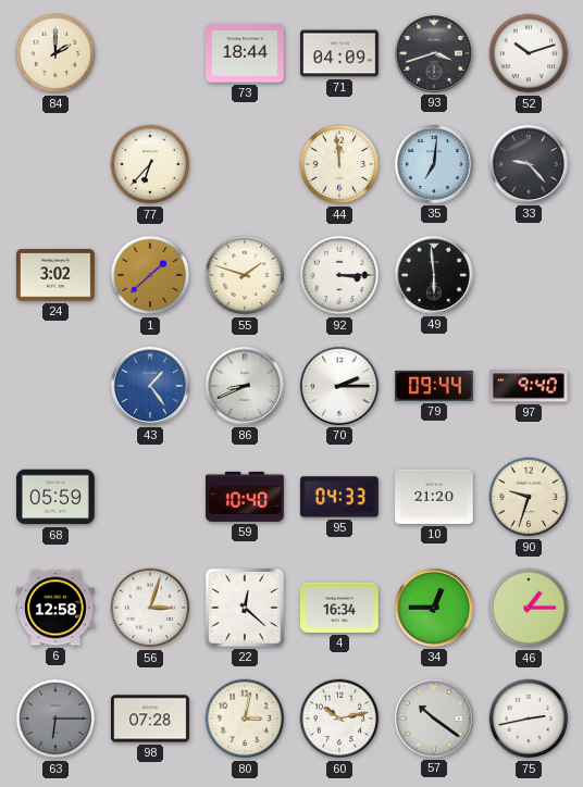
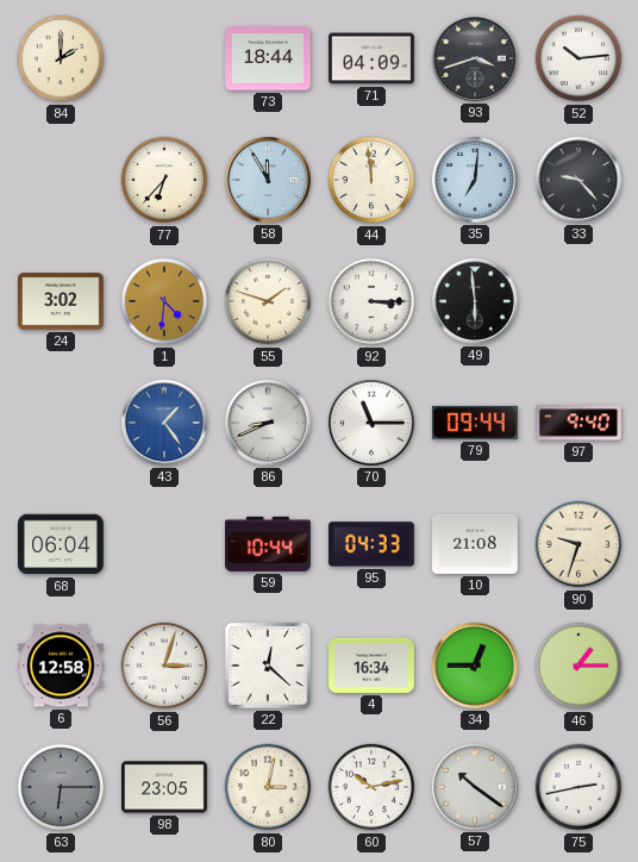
52: 10:12 -> 10:14 (578, 58)
58: none -> 11:55 (268, 180)
1: 1:38 -> 4:31 (164, 301)
70: 2:15 -> 11:15 (371, 423)
68: 05:59 -> 06:04 (62, 544)
59: 10:40 -> 10:44 (269, 544)
10: 21:20 -> 21:08 (476, 544)
98: 07:28 -> 23:05 (165, 787)
